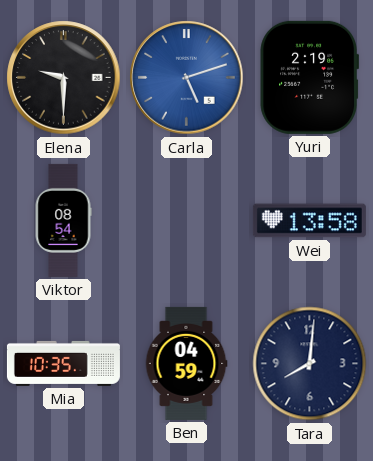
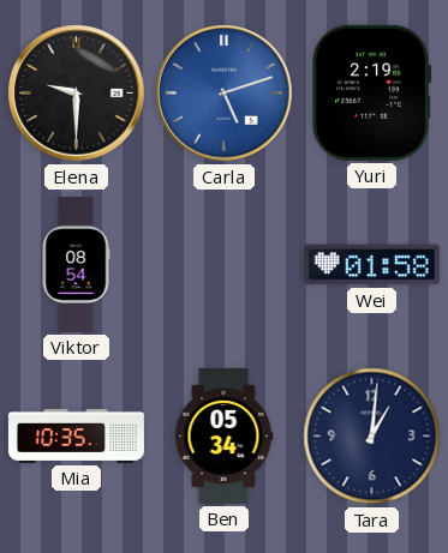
Wei: 13:58 -> 01:58 (371, 265)
Ben: 04:59 -> 05:34 (223, 435)
Tara: 8:01 -> 1:01 (372, 437)
